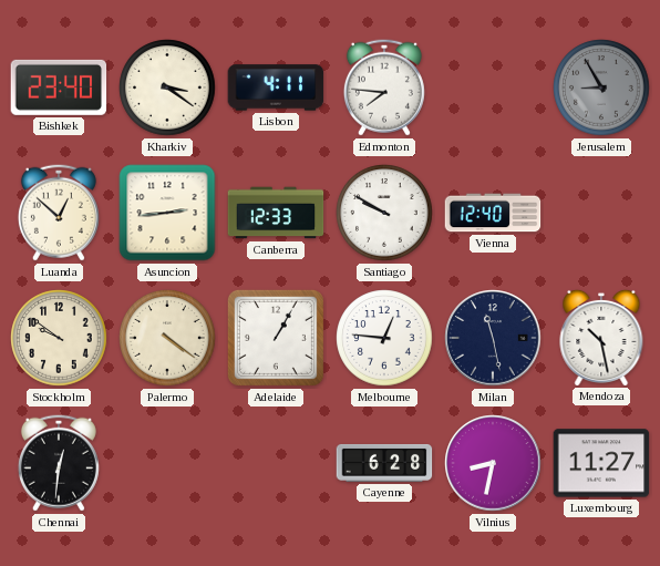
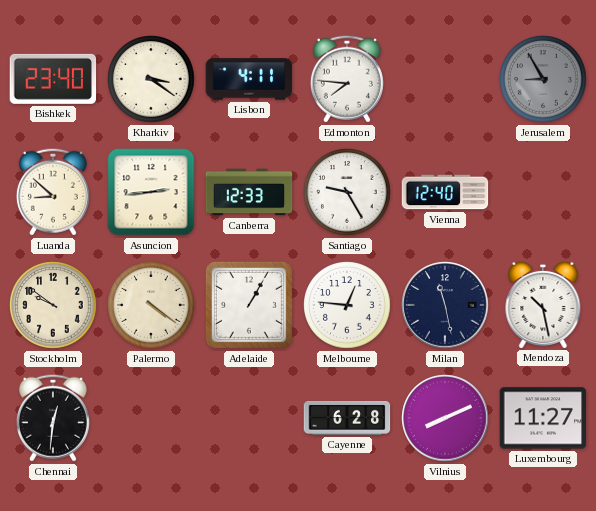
Luanda: 12:52 -> 8:52 (53, 192)
Santiago: 9:50 -> 9:25 (347, 192)
Vilnius: 8:32 -> 8:11 (445, 418)
